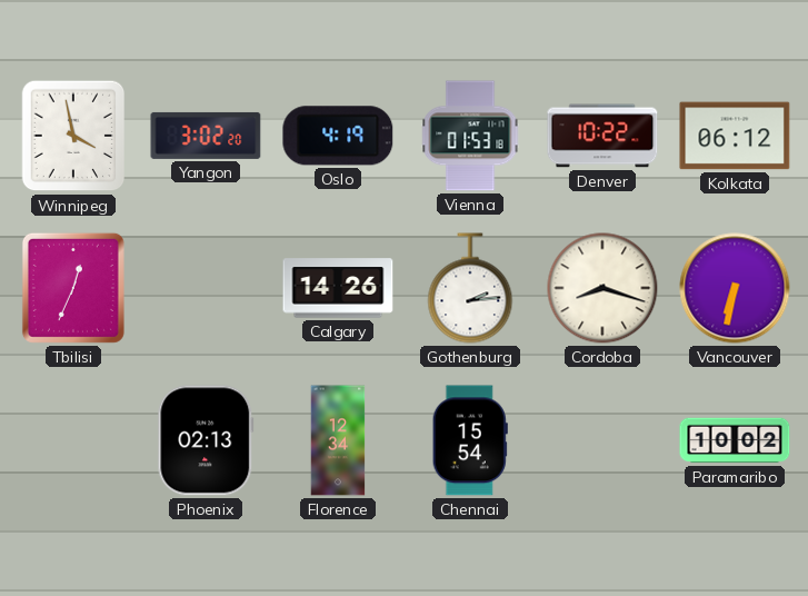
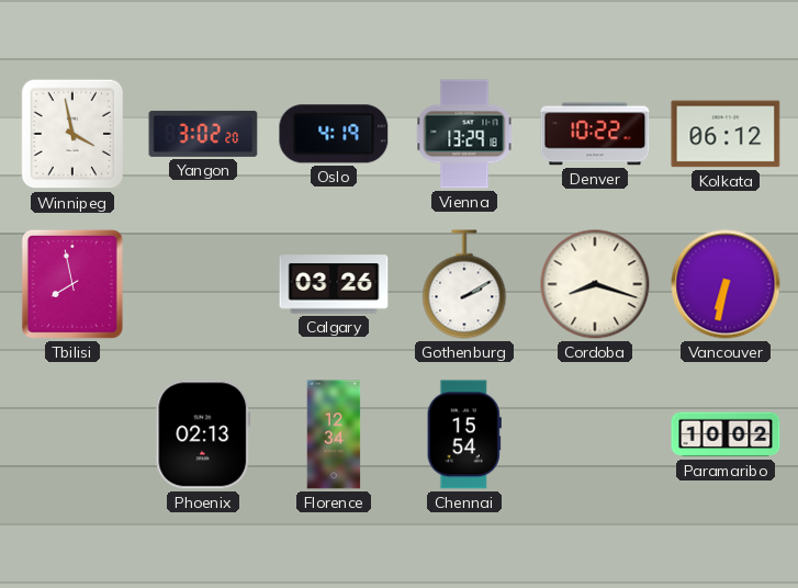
Vienna: 01:53 -> 13:29 (464, 134)
Tbilisi: 12:34 -> 7:58 (72, 284)
Calgary: 14:26 -> 03:26 (334, 284)
Gothenburg: 2:14 -> 2:10 (464, 284)
